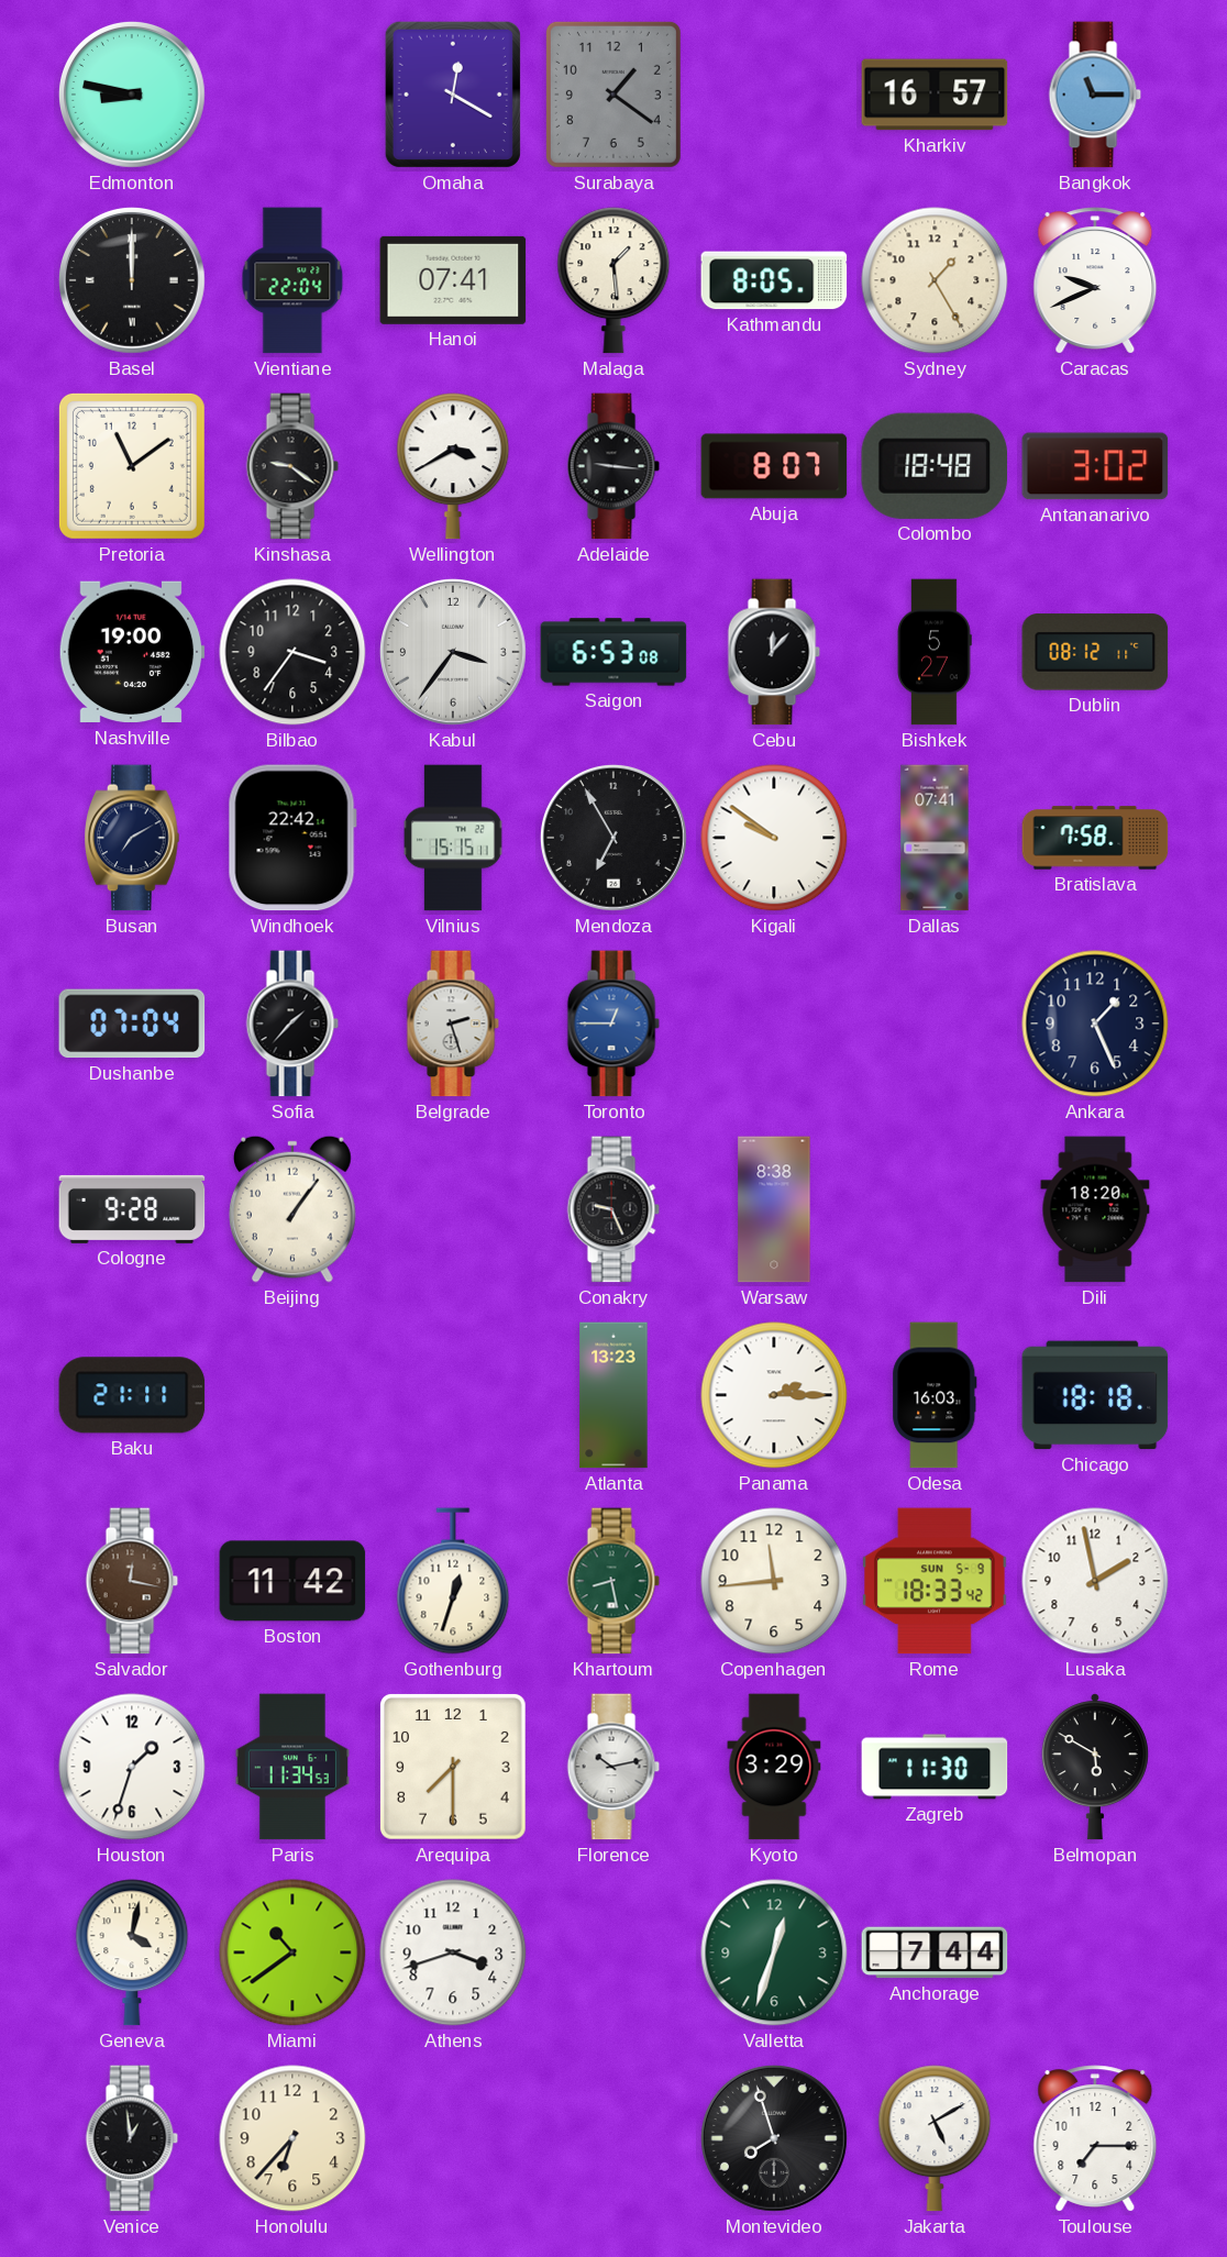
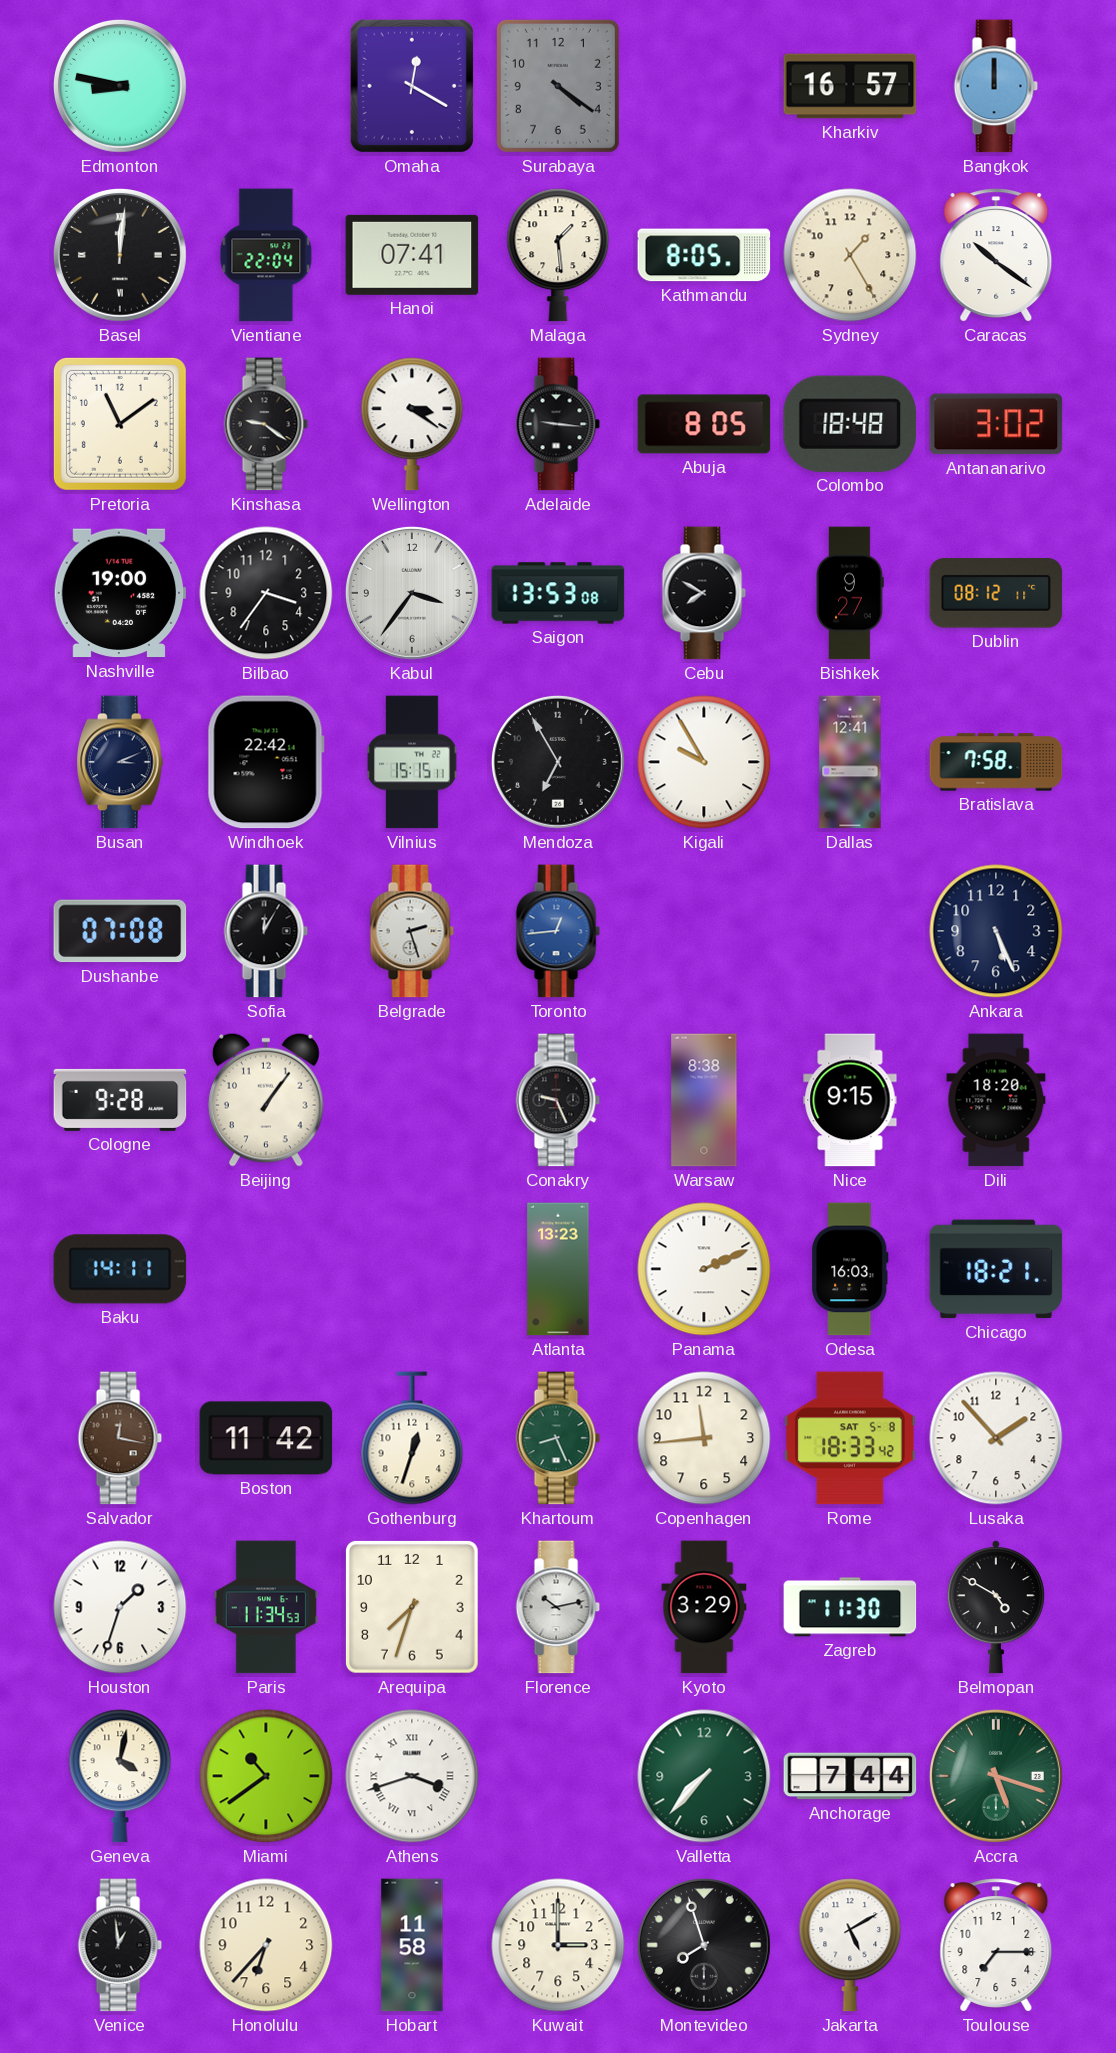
Surabaya: 1:21 -> 4:21 (558, 86)
Bangkok: 11:15 -> 12:00 (996, 86)
Basel: 12:00 -> 12:01 (120, 255)
Caracas: 9:41 -> 10:21 (996, 255)
Wellington: 3:40 -> 3:21 (412, 424)
Abuja: 8:07 -> 8:05 (704, 424)
Saigon: 6:53 -> 13:53 (558, 593)
Cebu: 12:07 -> 7:50 (704, 593)
Bishkek: 5:27 -> 9:27 (850, 593)
Busan: 7:10 -> 3:11 (121, 762)
Kigali: 9:51 -> 9:55 (704, 762)
Dallas: 07:41 -> 12:41 (850, 762)
Dushanbe: 07:04 -> 07:08 (120, 931)
Sofia: 1:37 -> 12:05 (266, 931)
Toronto: 12:45 -> 12:44 (558, 931)
Ankara: 1:26 -> 5:26 (996, 931)
Nice: none -> 9:15 (850, 1100)
Baku: 21:11 -> 14:11 (120, 1269)
Panama: 2:15 -> 2:11 (704, 1269)
Chicago: 18:18 -> 18:21 (996, 1269)
Khartoum: 8:28 -> 8:26 (558, 1438)
Rome date: SUN 5-9 -> SAT 5-8 (850, 1438)
Lusaka: 1:58 -> 1:53 (996, 1438)
Arequipa: 7:30 -> 7:33 (412, 1607)
Belmopan: 5:50 -> 4:50 (996, 1607)
Athens numerals: Arabic -> Roman (412, 1776)
Valletta: 12:33 -> 7:37 (704, 1776)
Accra: none -> 5:18 (996, 1776)
Hobart: none -> 11:58 (412, 1945)
Kuwait: none -> 3:00 (558, 1945)
